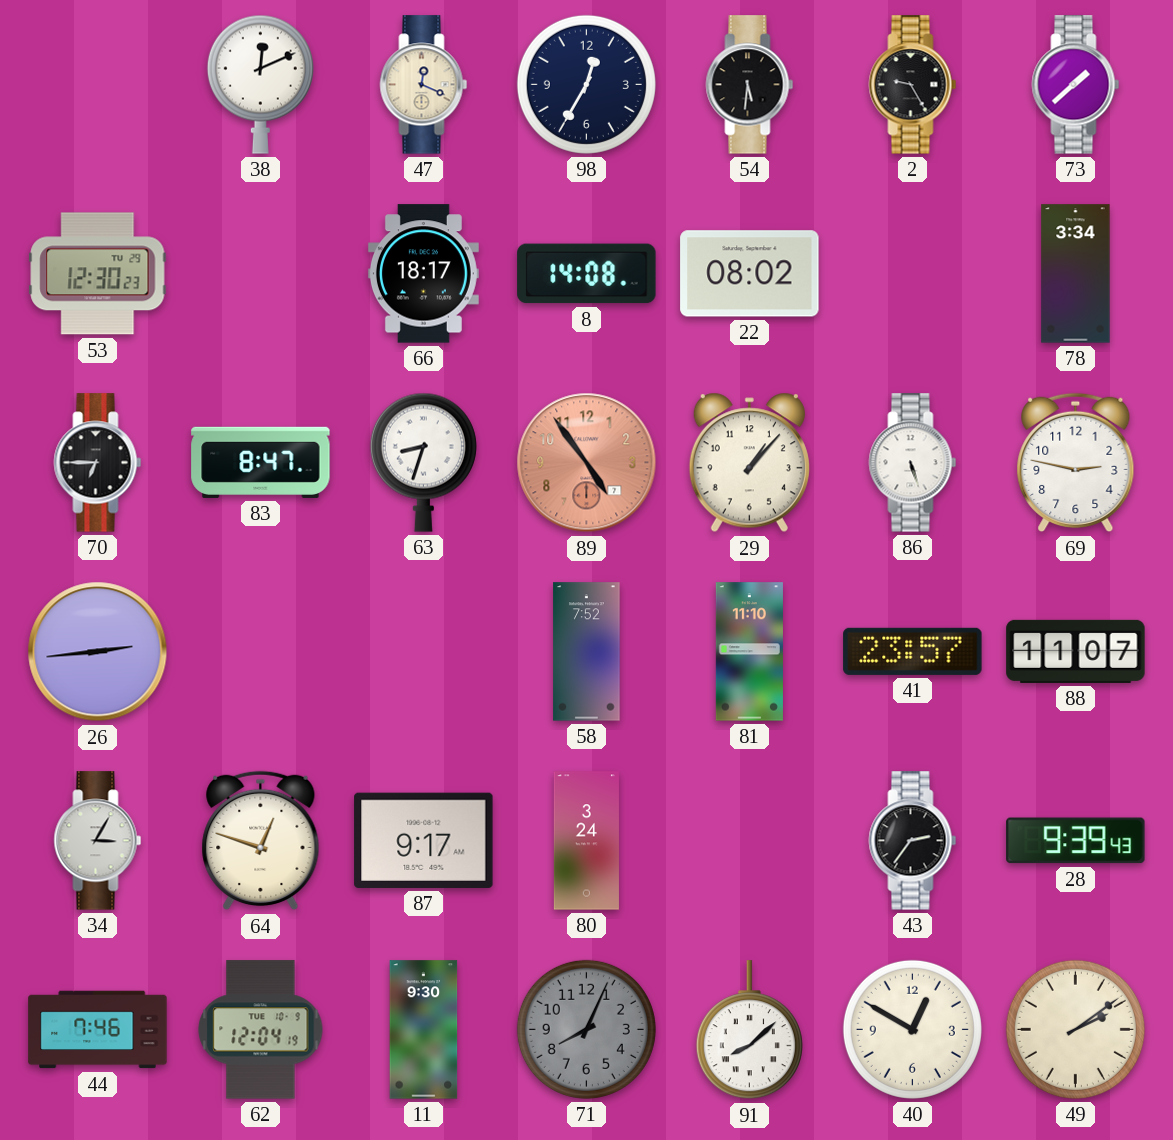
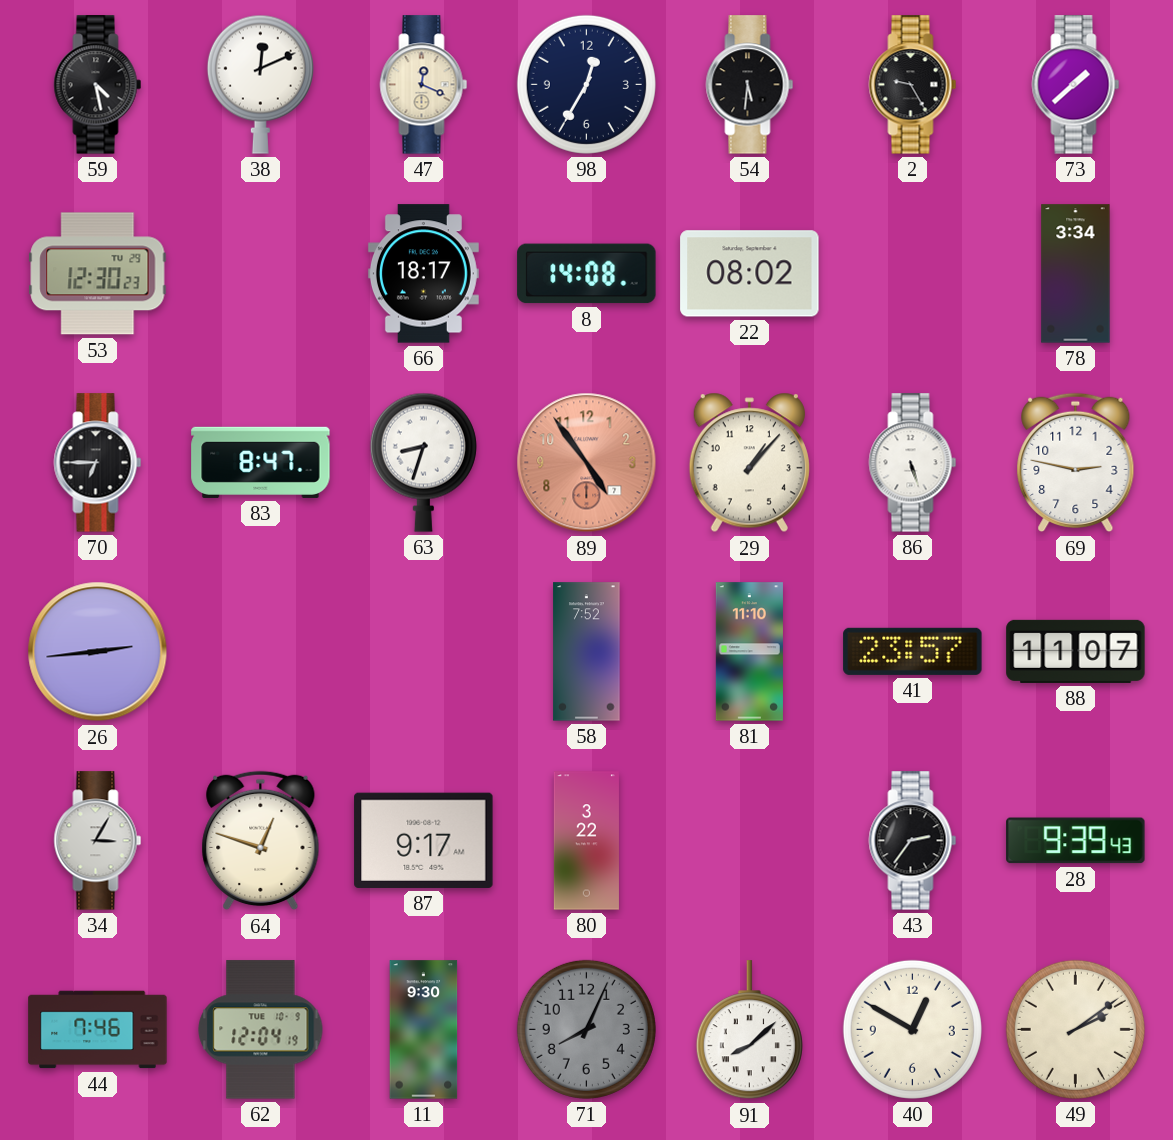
59: none -> 4:28 (98, 85)
80: 3:24 -> 3:22 (586, 841)
